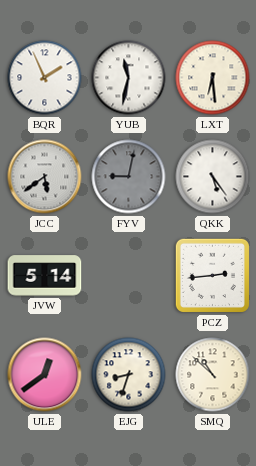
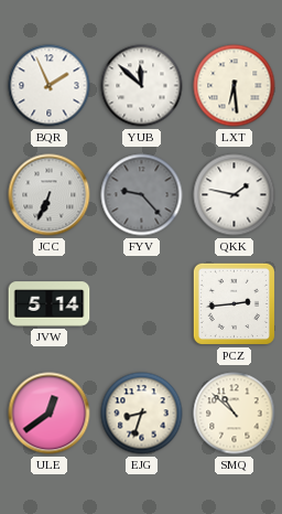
YUB: 11:32 -> 11:52 (142, 86)
JCC: 5:39 -> 6:34 (50, 195)
FYV: 9:02 -> 9:23 (142, 195)
QKK: 5:24 -> 1:47 (235, 195)
